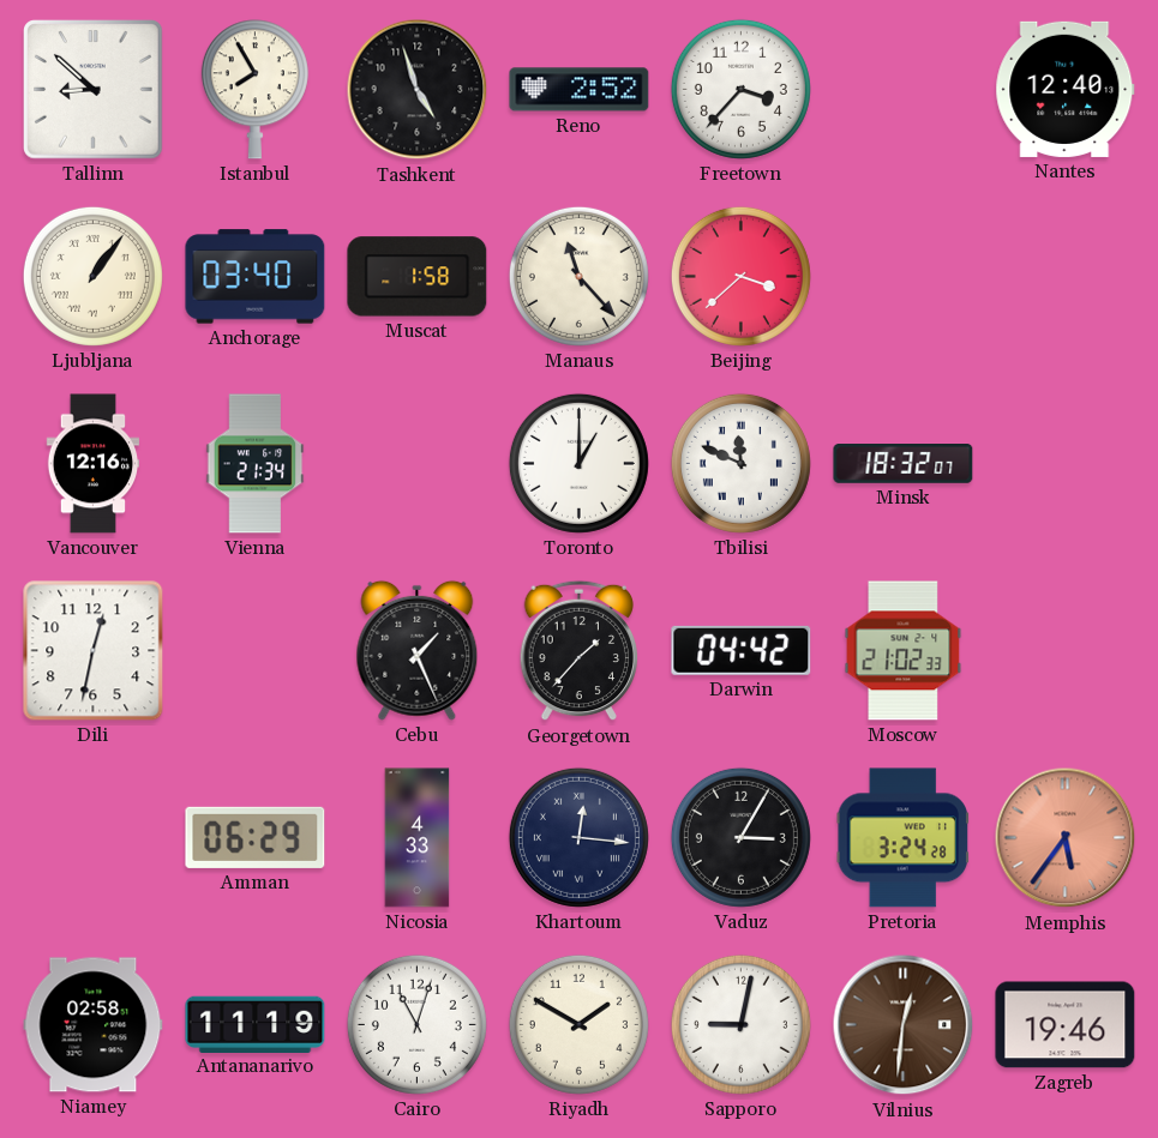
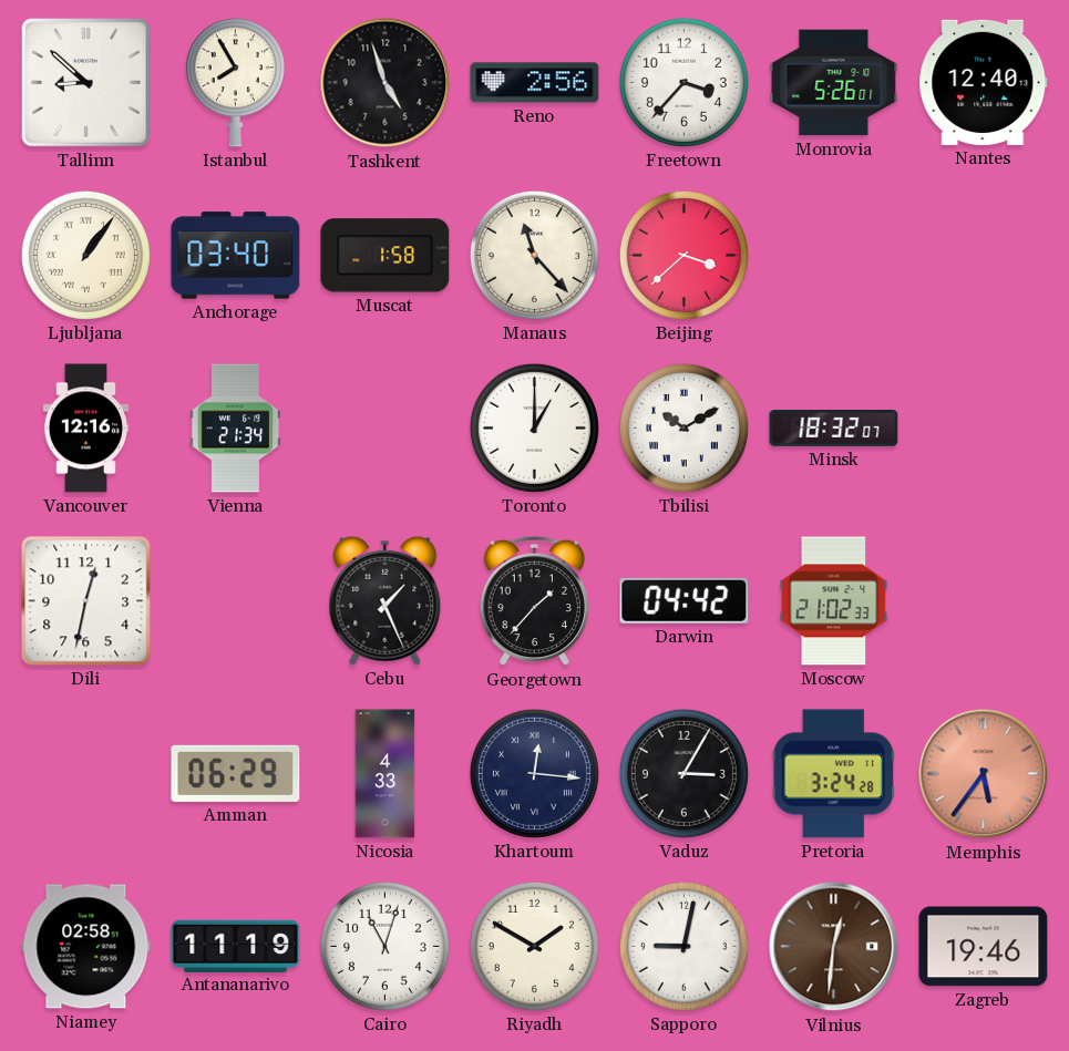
Reno: 2:52 -> 2:56 (535, 83)
Monrovia: none -> 5:26 (834, 83)
Tbilisi: 11:49 -> 10:10 (683, 427)
